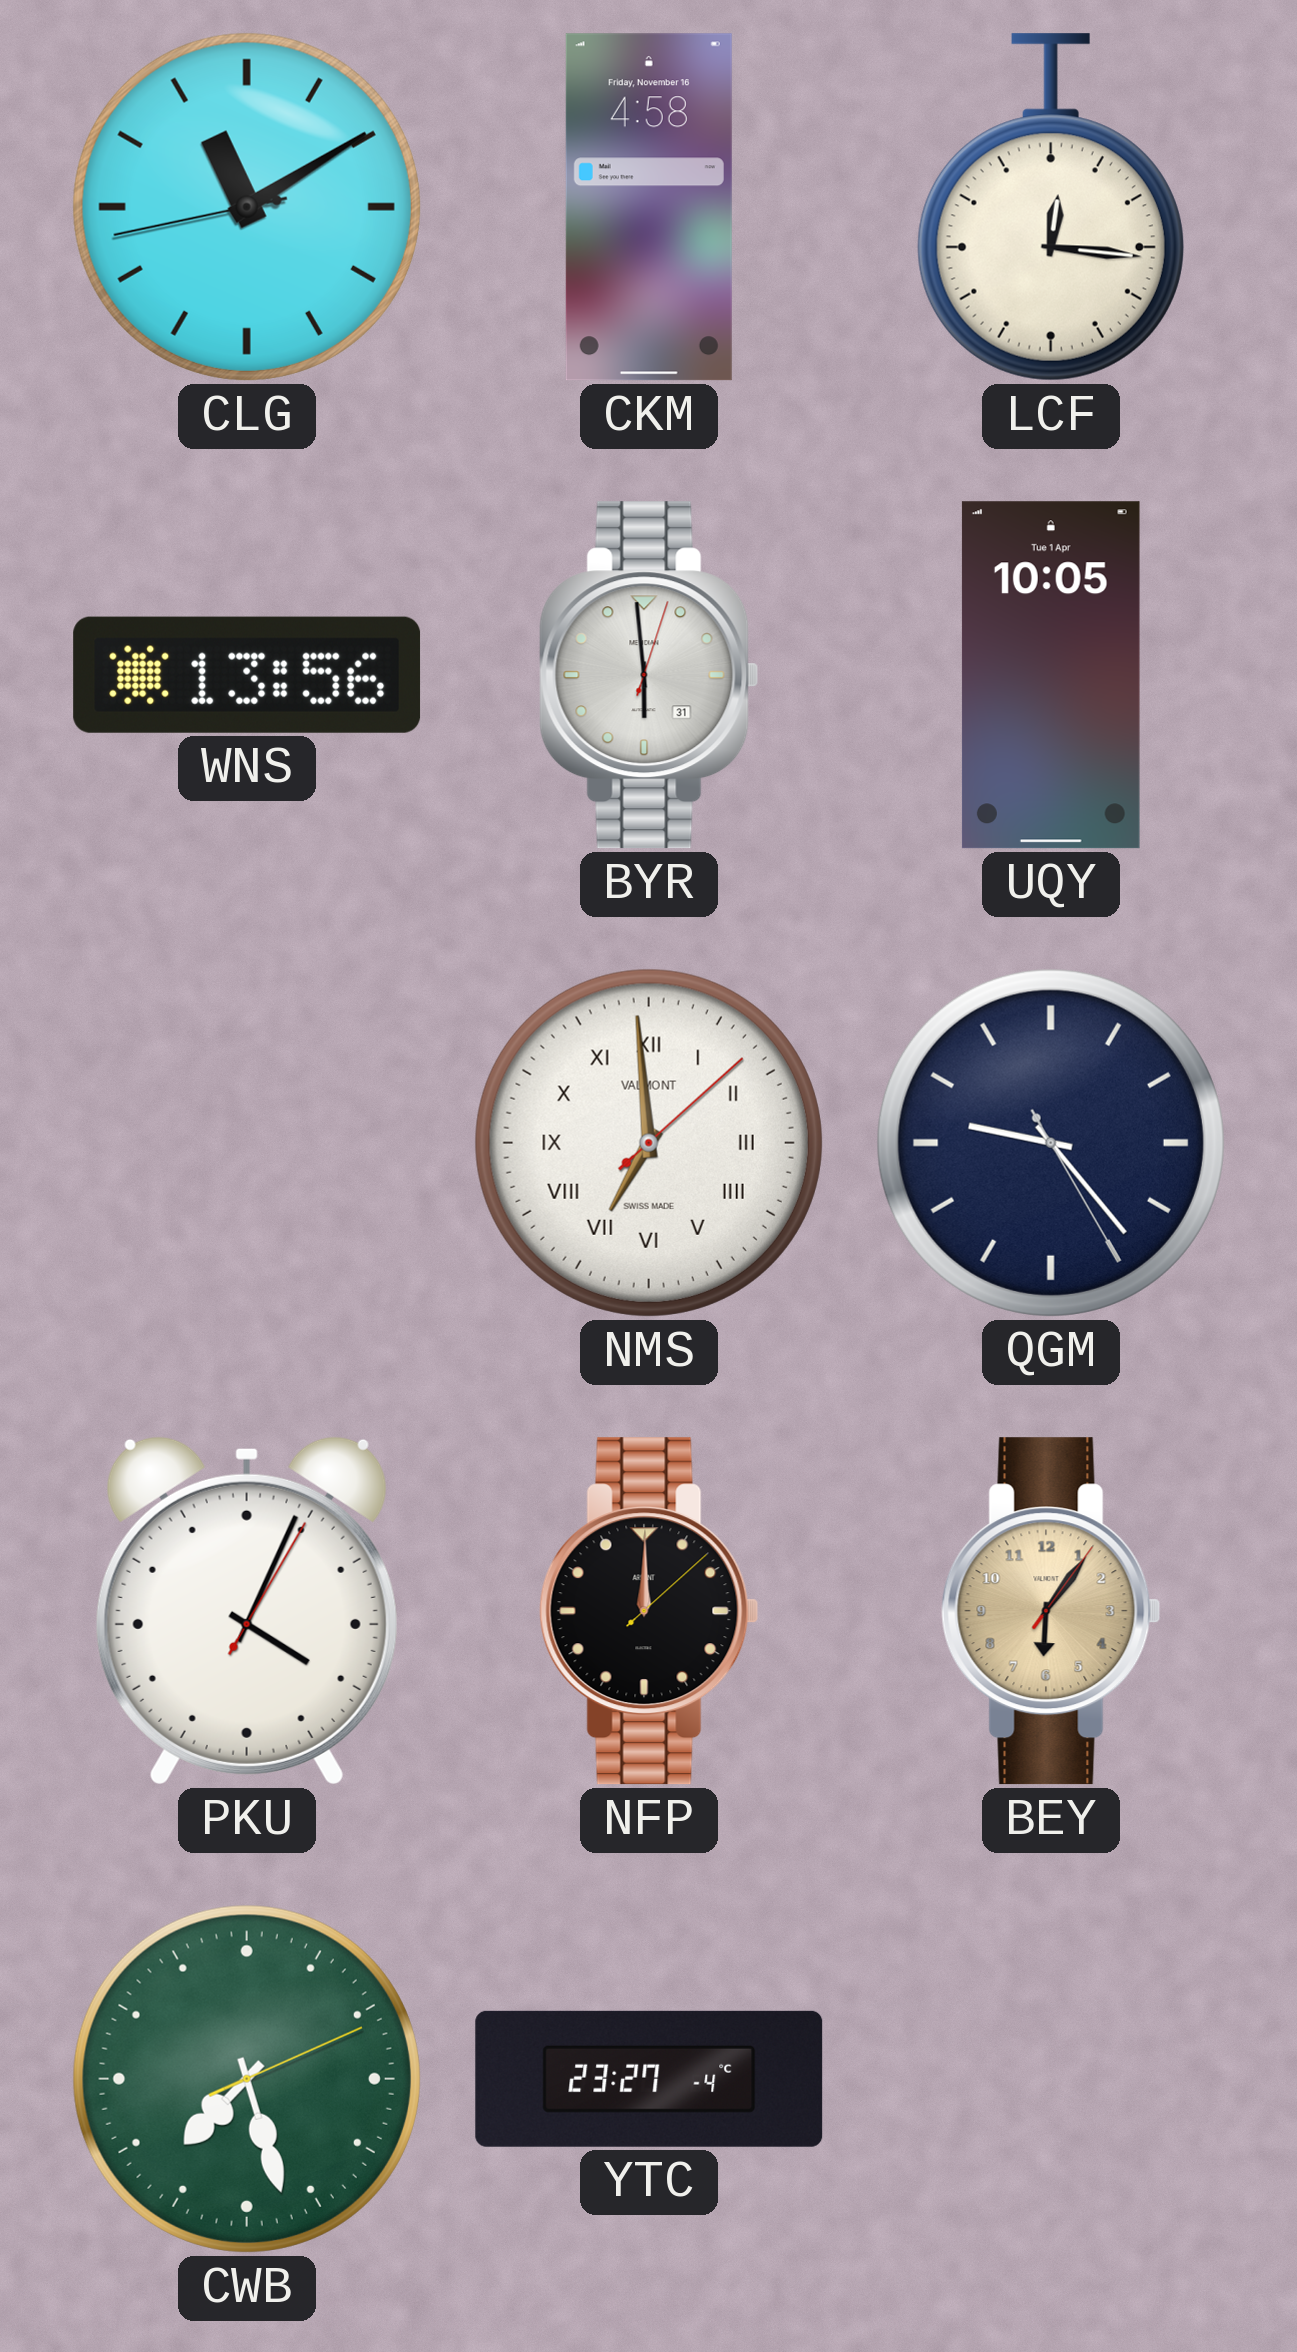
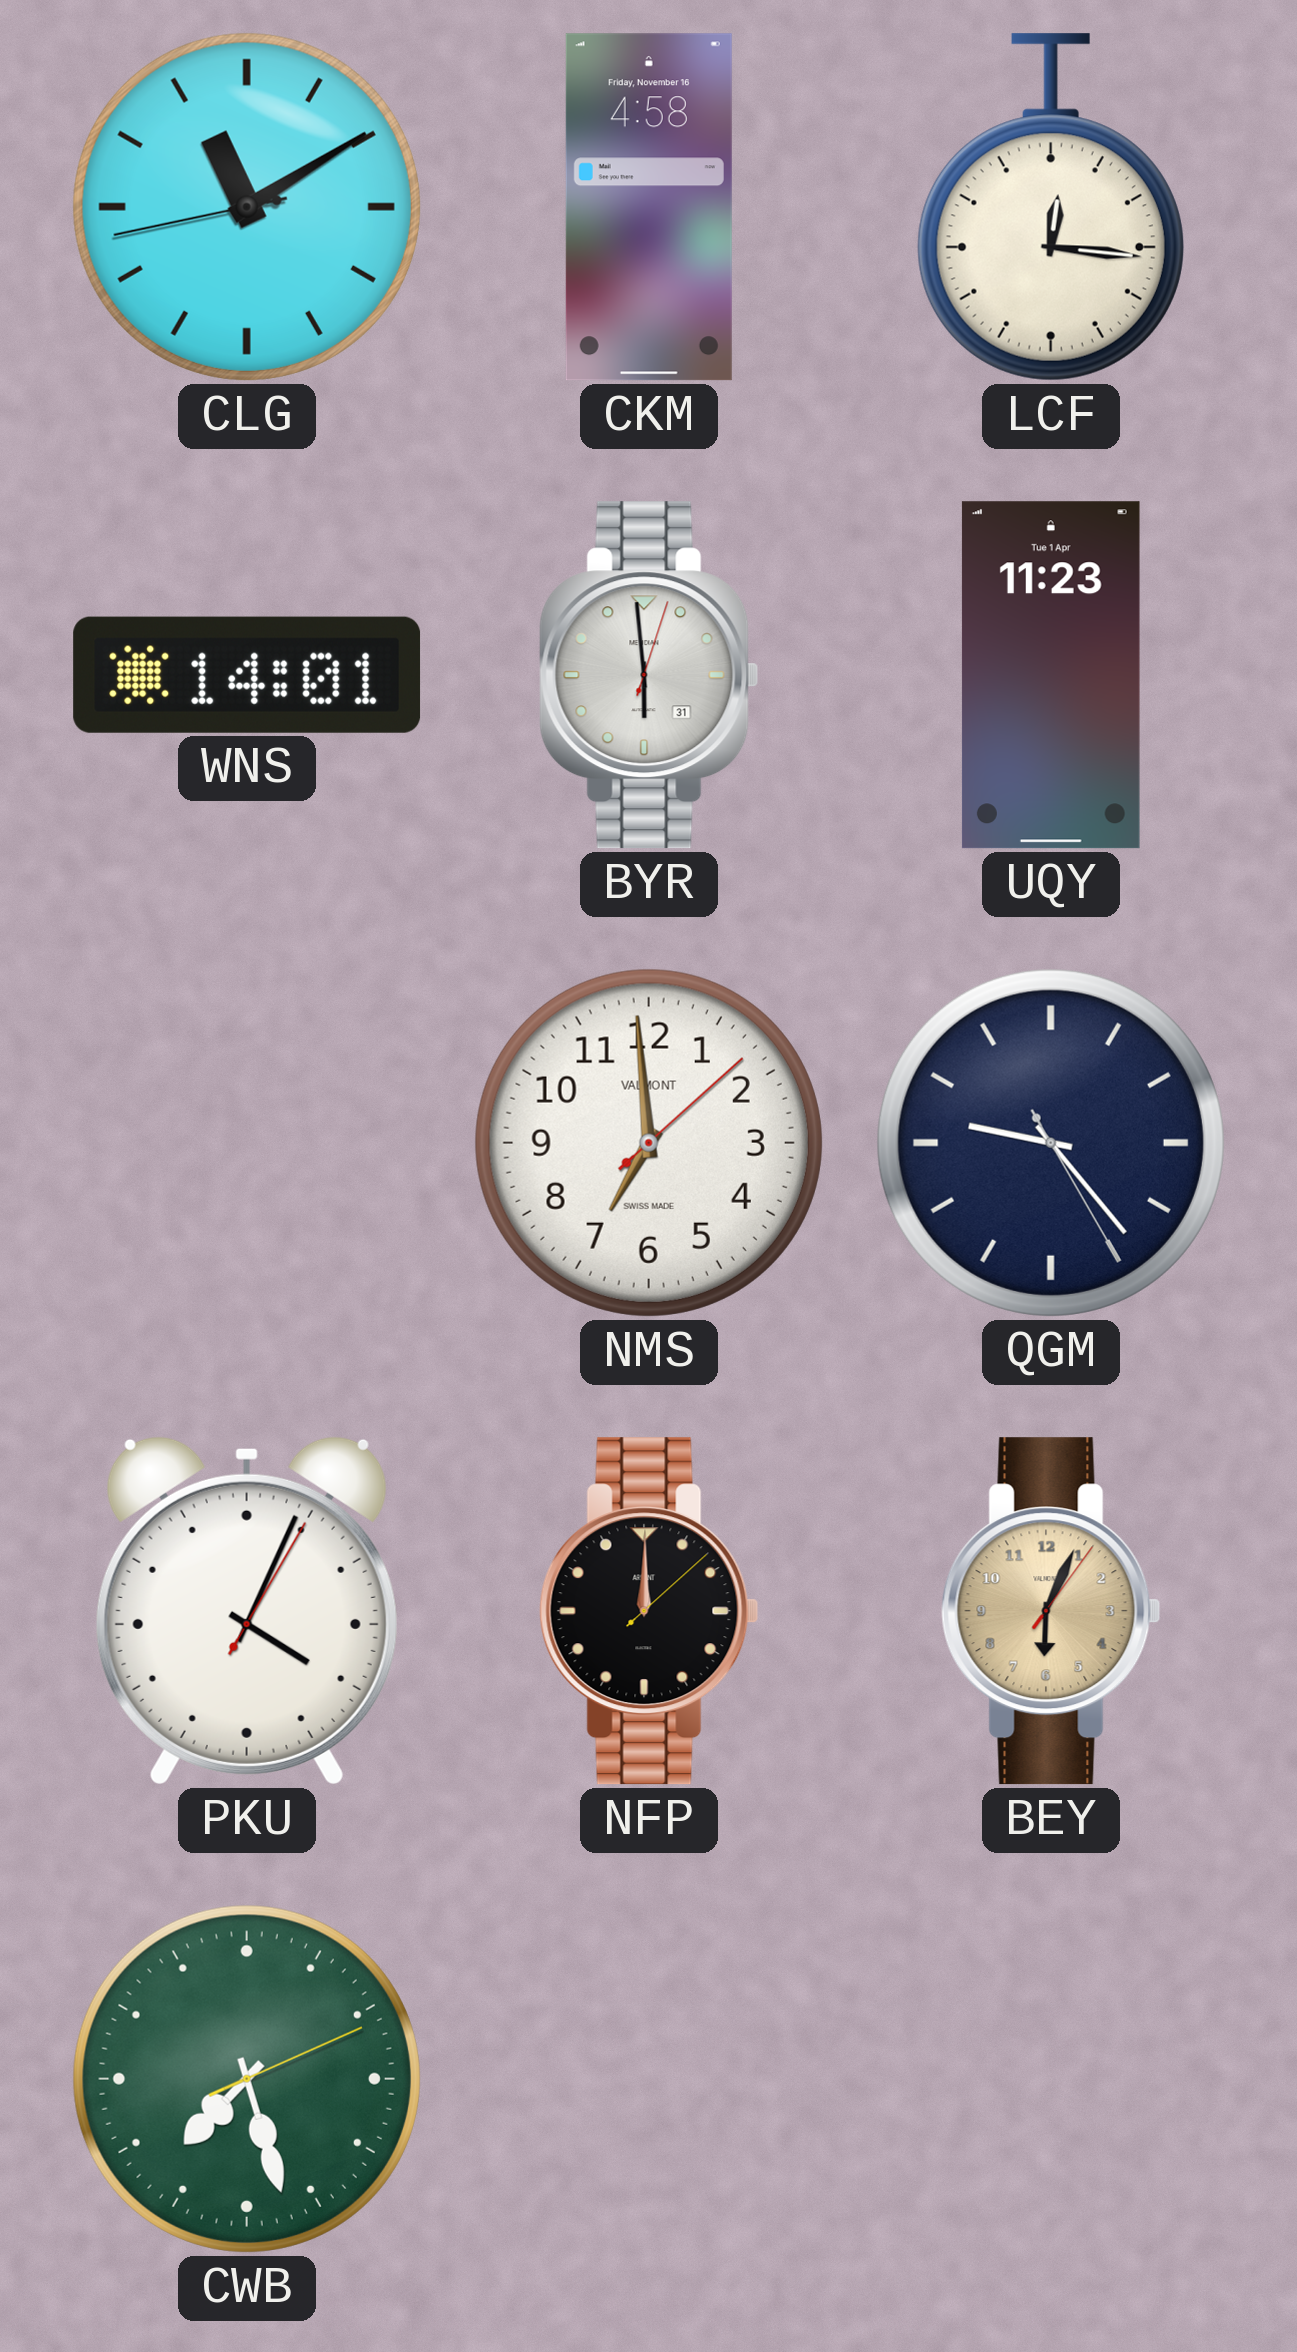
WNS: 13:56 -> 14:01 (247, 675)
UQY: 10:05 -> 11:23 (1051, 675)
NMS numerals: Roman -> Arabic (649, 1143)
BEY: 6:06 -> 6:04 (1051, 1611)
YTC: 23:27 -> none (649, 2079)
